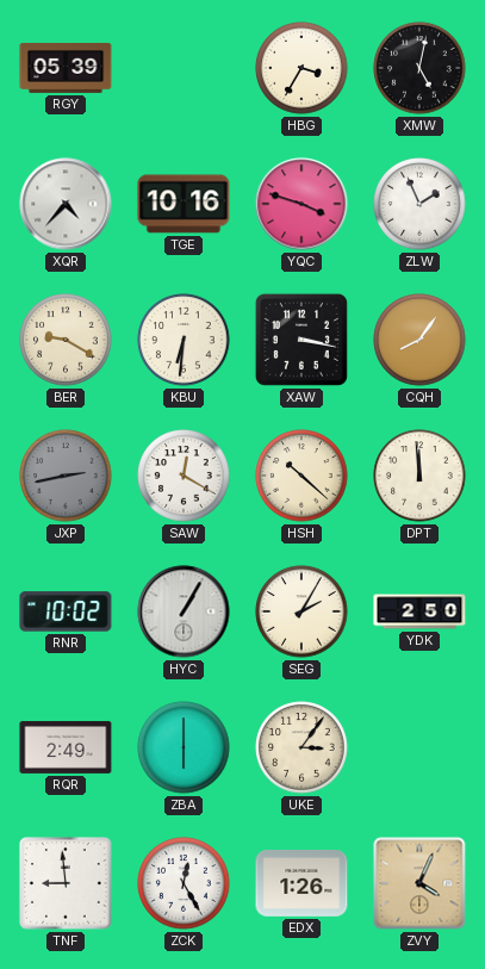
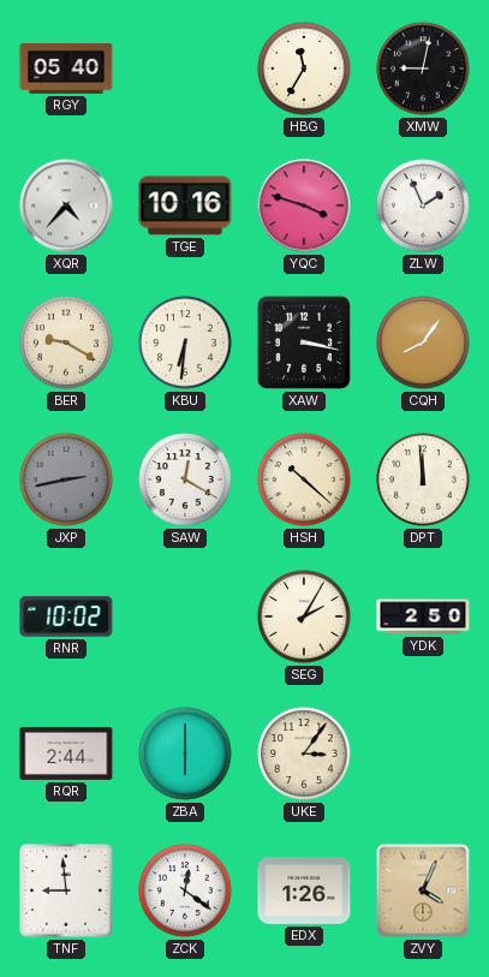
RGY: 05:39 -> 05:40 (66, 68)
HBG: 3:35 -> 11:35 (304, 68)
XMW: 5:02 -> 9:02 (423, 68)
HYC: 1:05 -> none (184, 611)
RQR: 2:49 -> 2:44 (66, 753)
ZCK: 12:25 -> 12:21 (185, 890)
